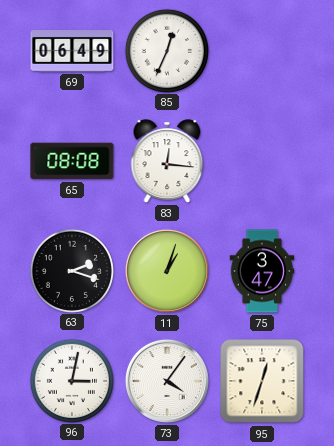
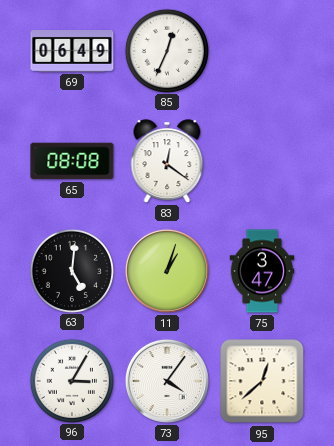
83: 12:16 -> 12:21 (167, 161)
63: 2:18 -> 5:01 (71, 270)
96: 3:02 -> 3:05 (71, 380)
95: 12:33 -> 12:38 (262, 381)
